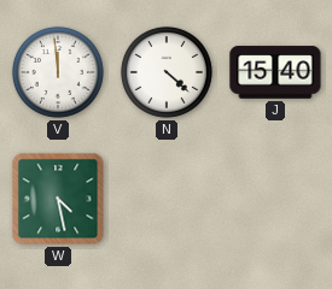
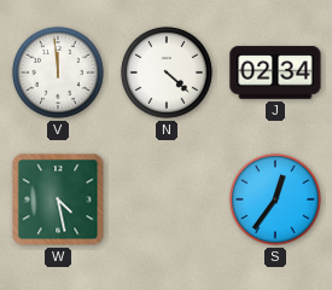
J: 15:40 -> 02:34 (275, 72)
S: none -> 12:36 (275, 199)
